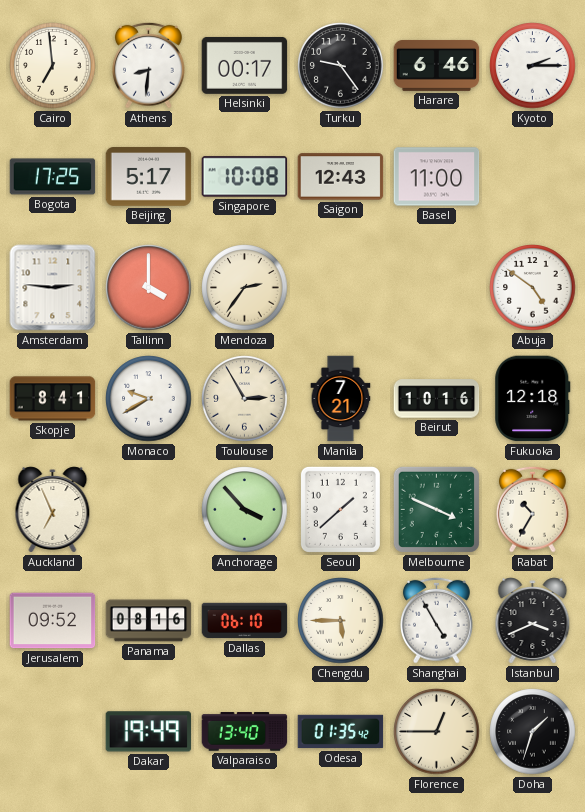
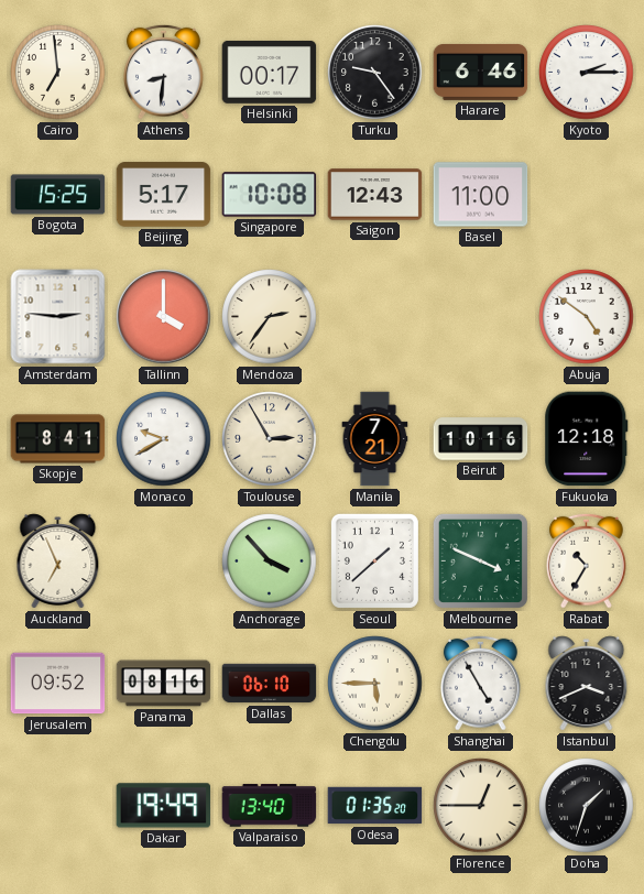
Bogota: 17:25 -> 15:25 (58, 195)
Odesa: 01:35:42 -> 01:35:20 (375, 806)
